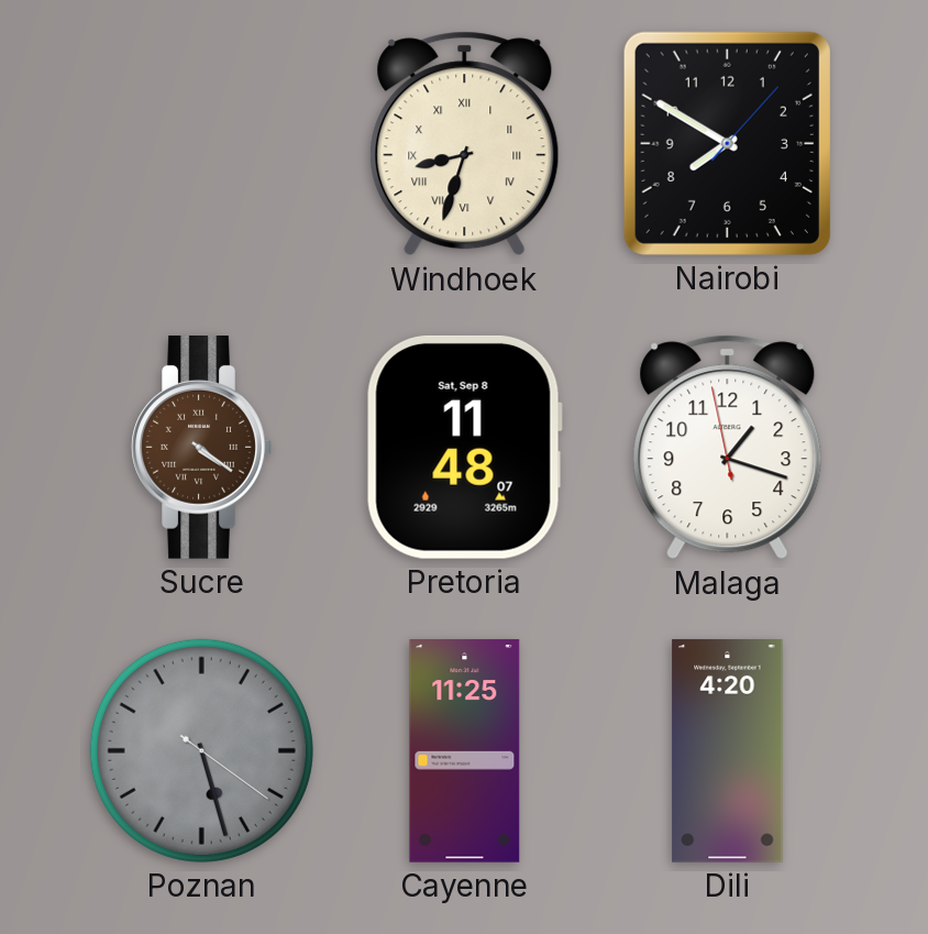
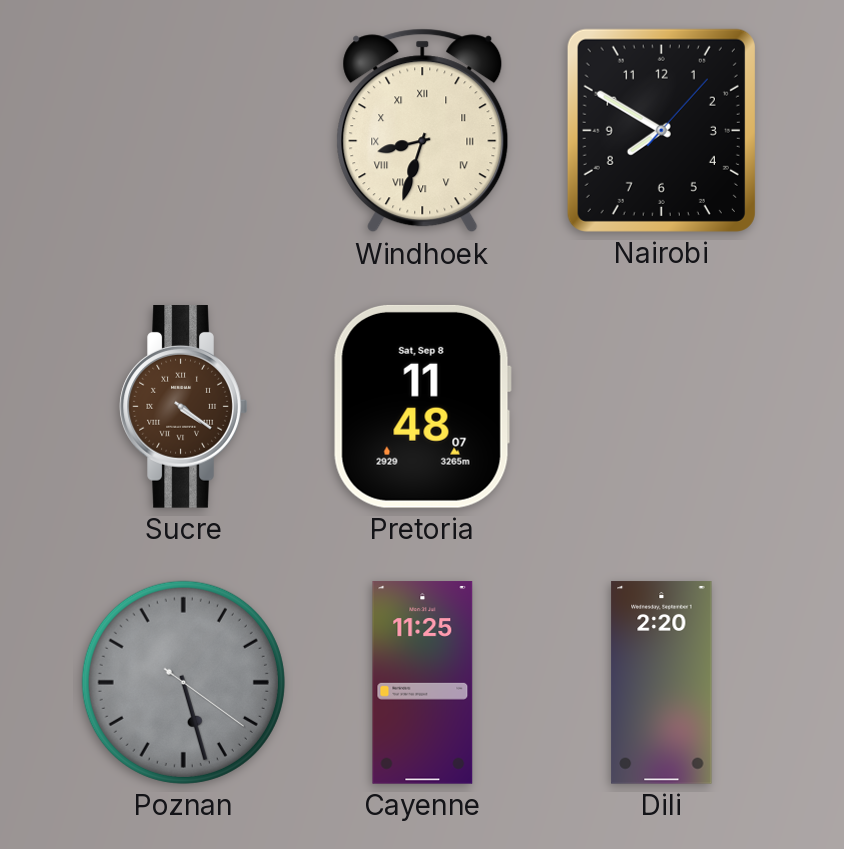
Malaga: 1:17 -> none (728, 448)
Dili: 4:20 -> 2:20 (662, 683)
